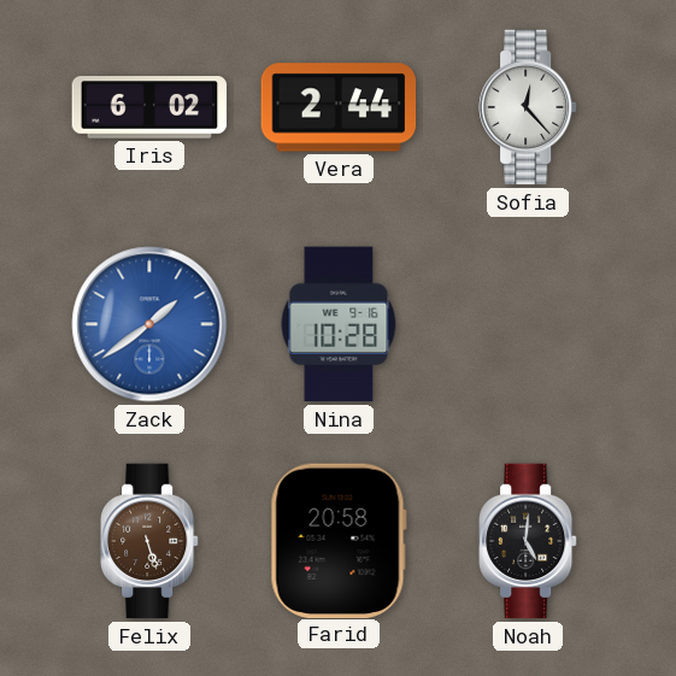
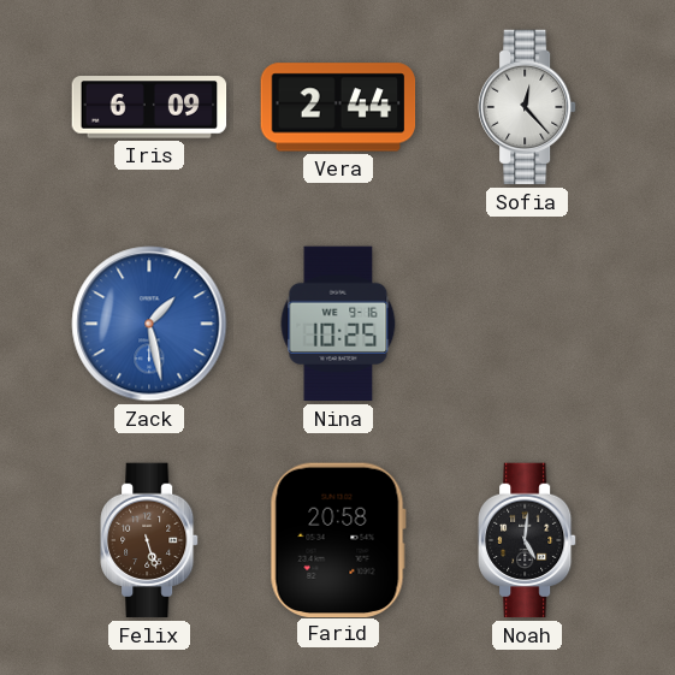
Iris: 6:02 -> 6:09 (149, 107)
Zack: 1:39 -> 1:28 (149, 324)
Nina: 10:28 -> 10:25 (338, 324)
